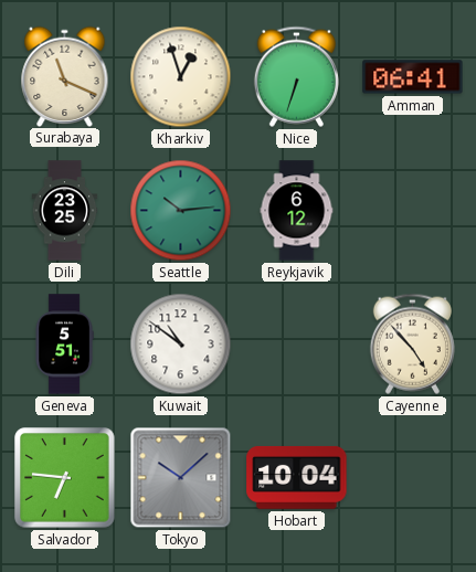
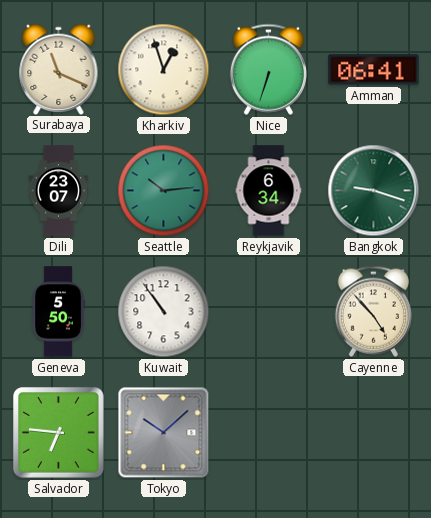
Dili: 23:25 -> 23:07 (59, 191)
Reykjavik: 6:12 -> 6:34 (269, 191)
Bangkok: none -> 9:18 (374, 191)
Geneva: 5:51 -> 5:50 (58, 312)
Kuwait: 10:51 -> 10:54 (164, 312)
Hobart: 10:04 -> none (297, 478)
